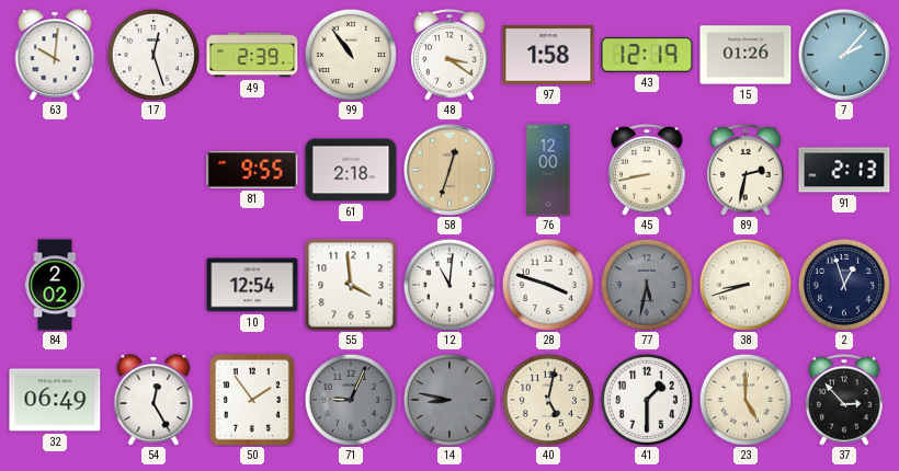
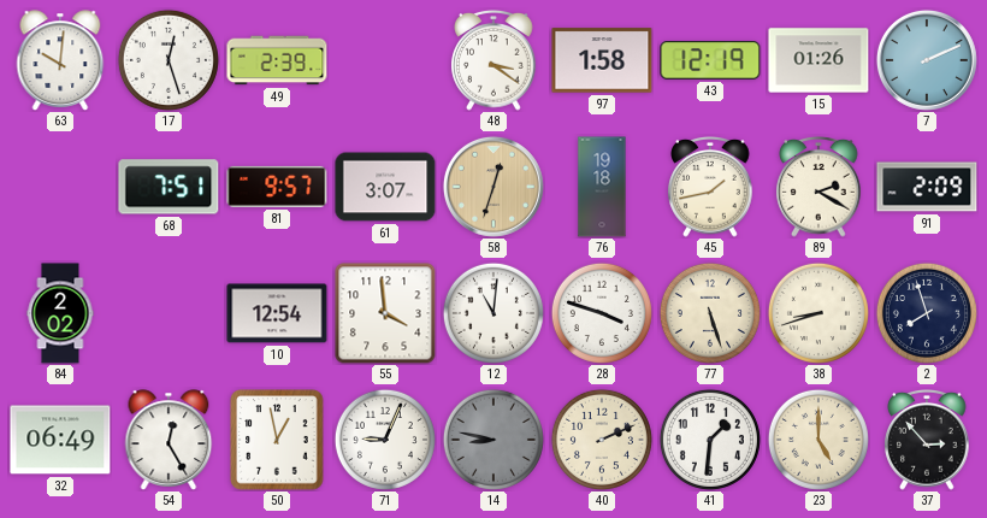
99: 10:54 -> none (351, 55)
7: 2:07 -> 2:11 (927, 60)
68: none -> 7:51 (169, 187)
81: 9:55 -> 9:57 (277, 187)
61: 2:18 -> 3:07 (385, 187)
76: 12:00 -> 19:18 (602, 187)
45: 8:43 -> 1:43 (710, 188)
89: 2:32 -> 2:20 (818, 188)
91: 2:13 -> 2:09 (927, 187)
77: 5:32 -> 5:27 (710, 313)
77 dial: grey -> cream (710, 313)
2: 12:57 -> 7:57 (927, 313)
50: 1:54 -> 12:58 (277, 440)
71 dial: grey -> white (385, 440)
40: 5:02 -> 2:11 (602, 440)
41: 1:30 -> 1:31 (710, 440)
